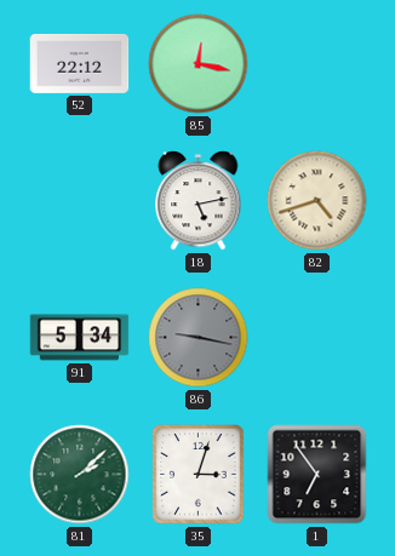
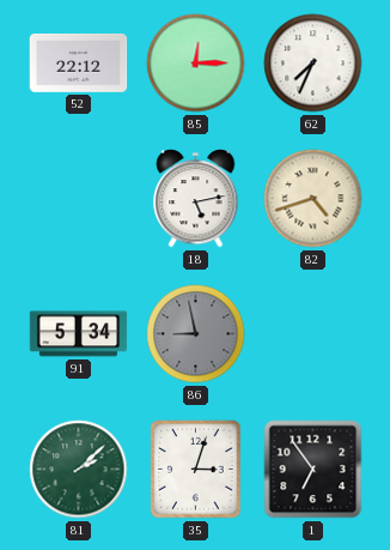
85: 12:17 -> 12:15 (196, 64)
62: none -> 7:34 (313, 64)
86: 9:17 -> 8:58 (196, 334)
